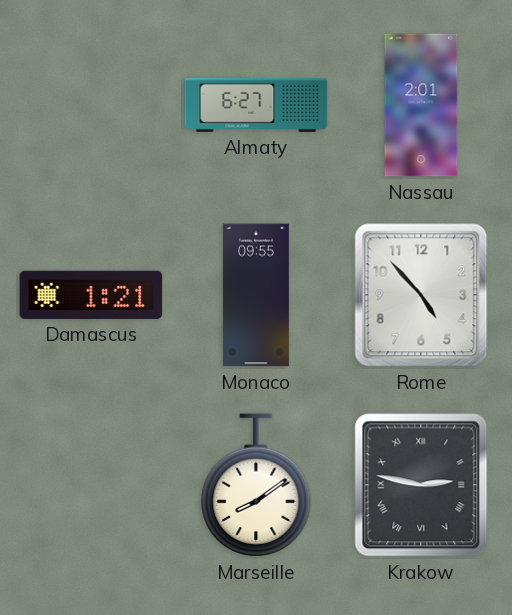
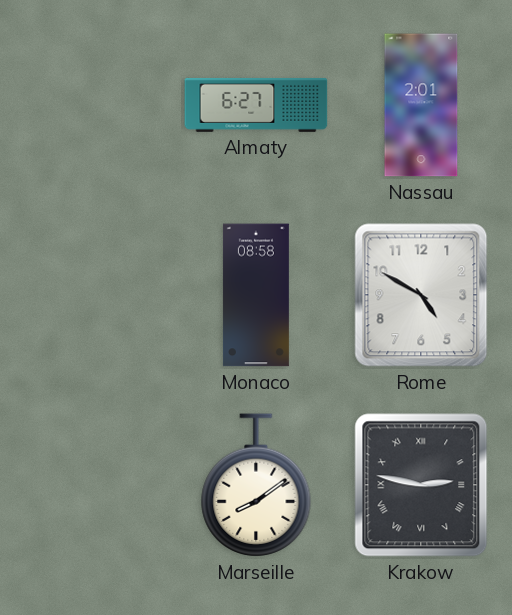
Damascus: 1:21 -> none (91, 295)
Monaco: 09:55 -> 08:58 (256, 295)
Rome: 4:53 -> 4:50 (421, 295)
